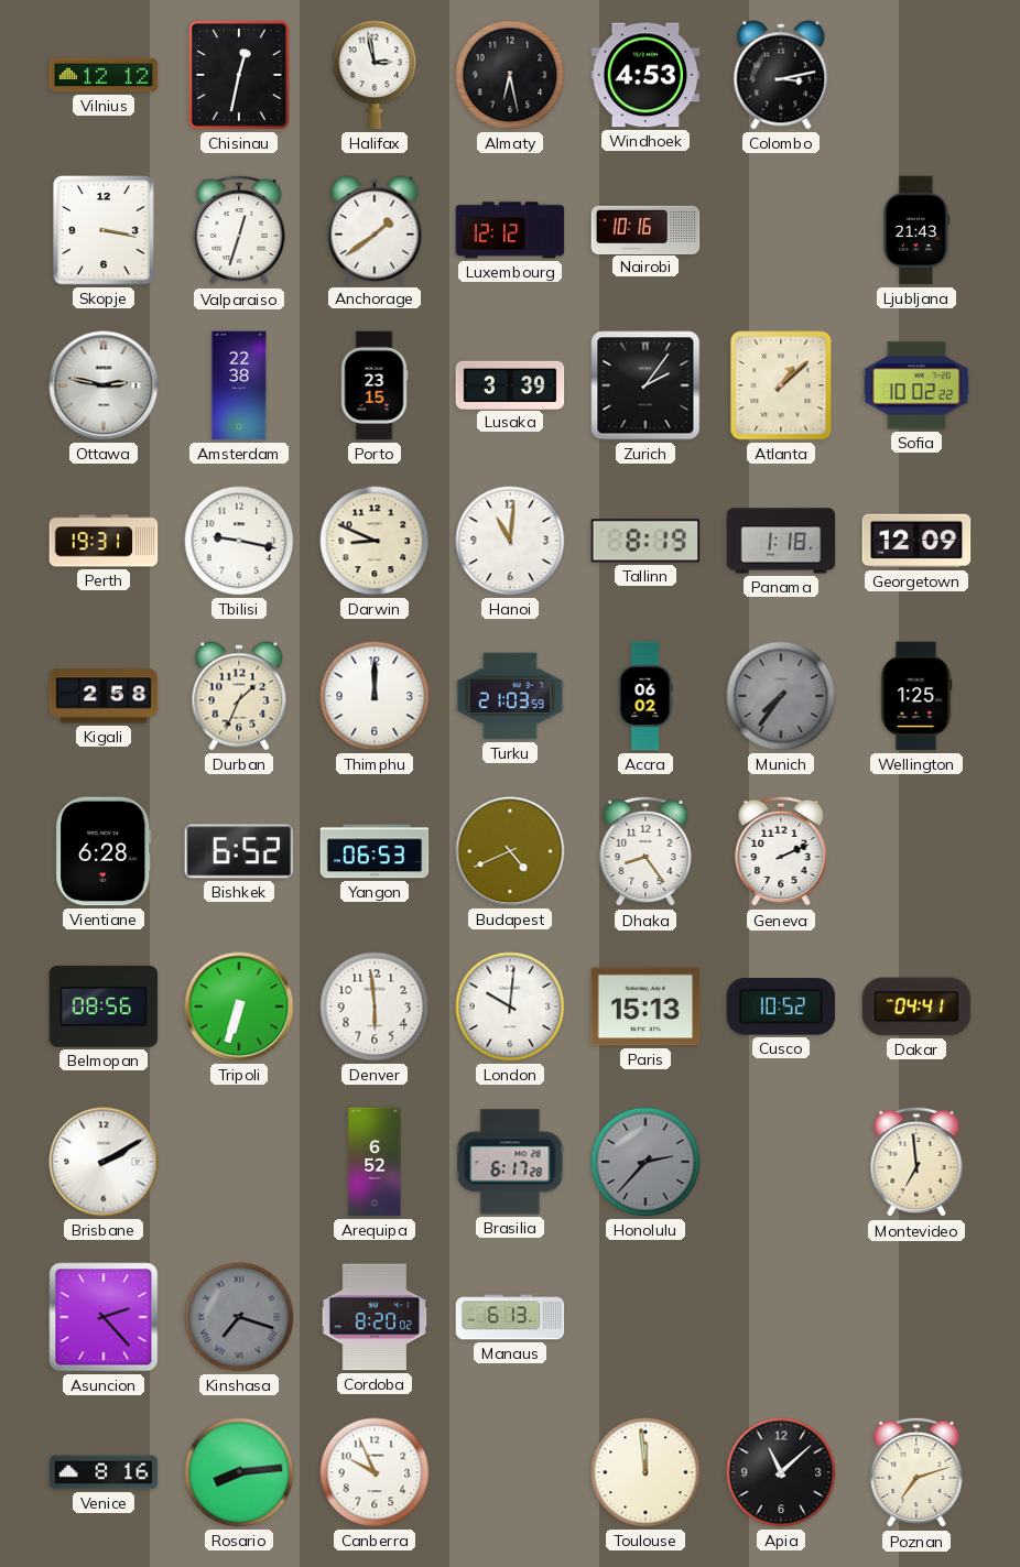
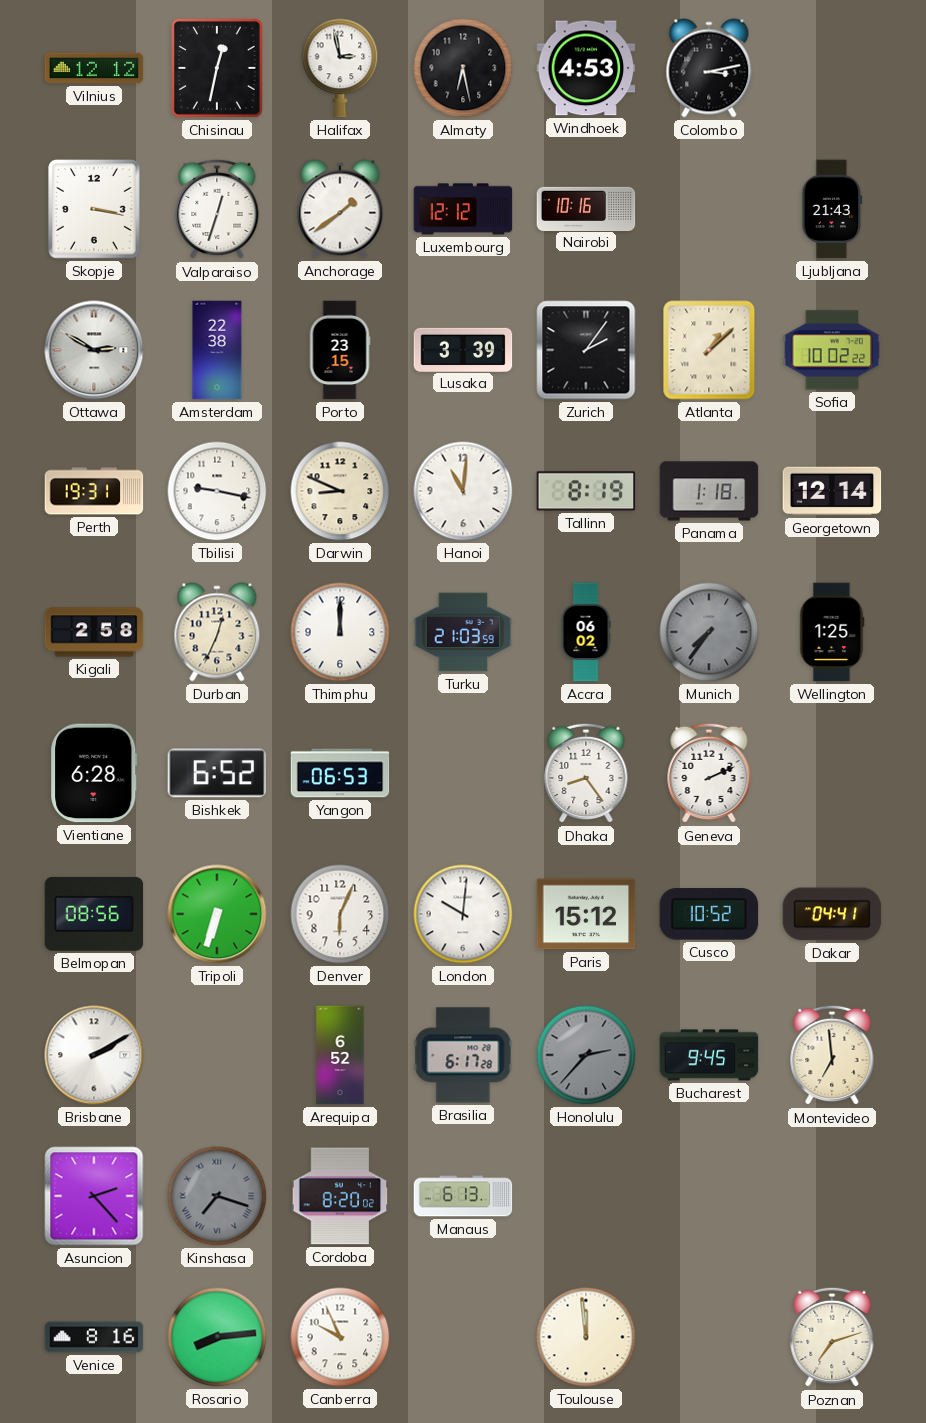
Ottawa: 2:47 -> 2:50 (94, 350)
Georgetown: 12:09 -> 12:14 (832, 491)
Durban: 1:34 -> 12:34 (217, 632)
Budapest: 4:41 -> none (510, 851)
Denver: 5:59 -> 6:04 (340, 914)
Paris: 15:13 -> 15:12 (586, 914)
Bucharest: none -> 9:45 (709, 1055)
Apia: 11:08 -> none (781, 1472)
